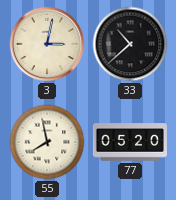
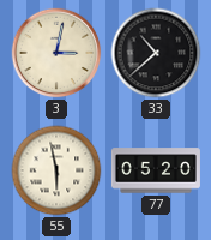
55: 7:58 -> 5:58 (56, 170)
